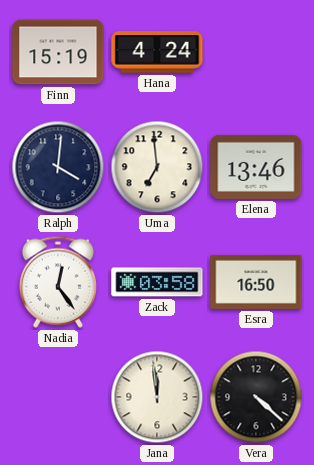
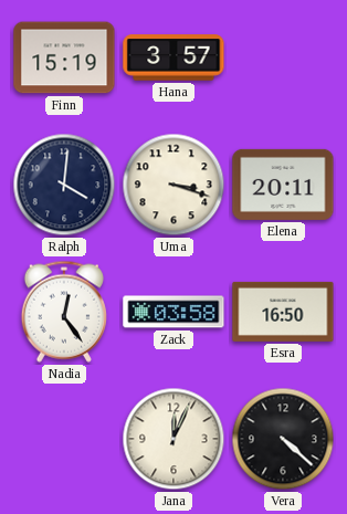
Hana: 4:24 -> 3:57 (173, 57)
Uma: 6:59 -> 3:18 (173, 185)
Elena: 13:46 -> 20:11 (283, 185)
Jana: 11:59 -> 12:04 (173, 439)
